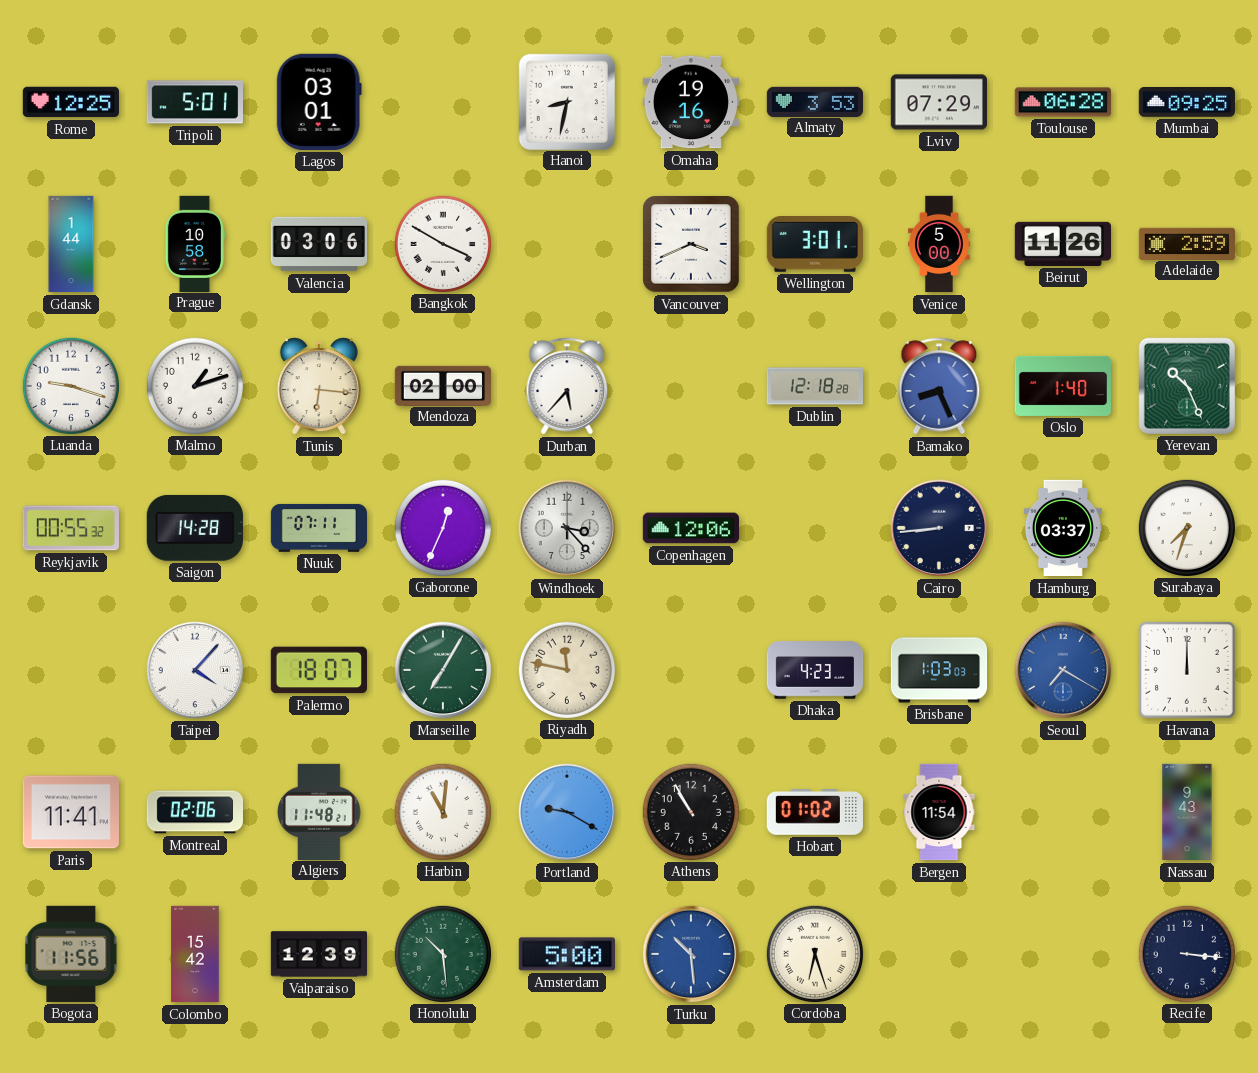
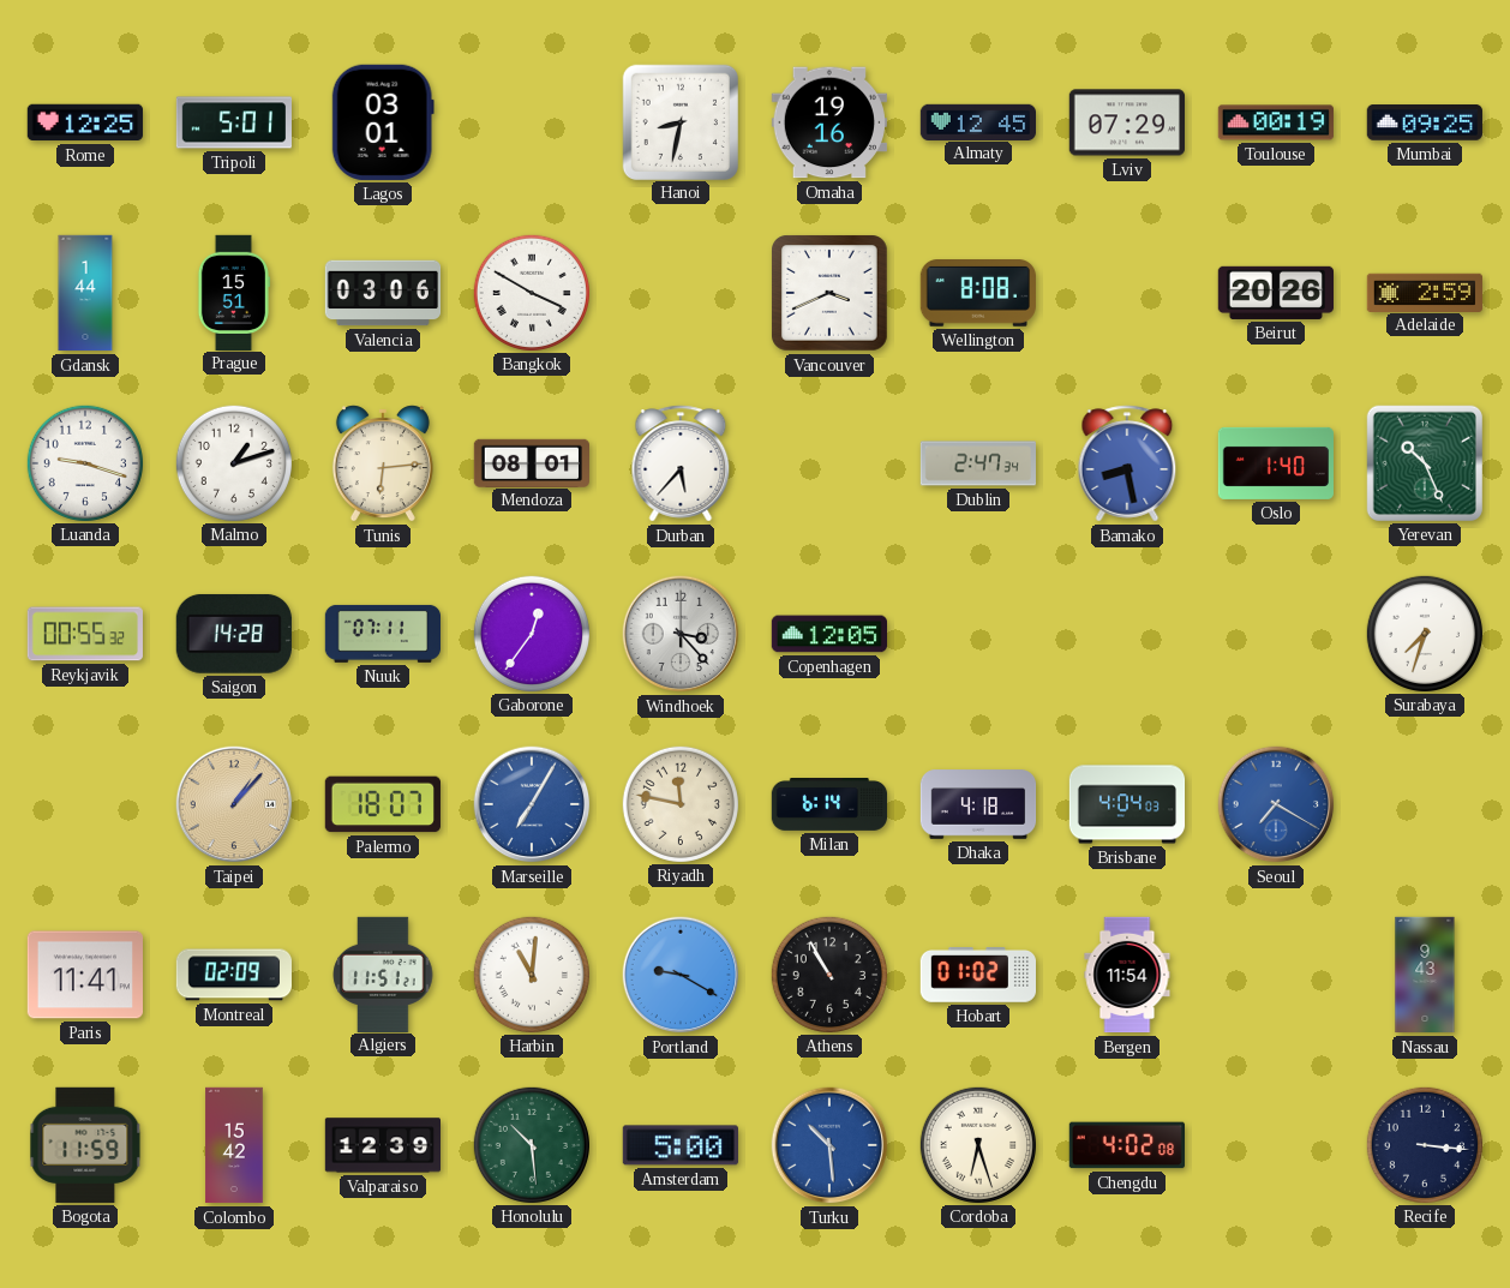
Almaty: 3:53 -> 12:45 (977, 121)
Toulouse: 06:28 -> 00:19 (1276, 122)
Prague: 10:58 -> 15:51 (233, 292)
Wellington: 3:01 -> 8:08 (978, 294)
Venice: 5:00 -> none (939, 244)
Beirut: 11:26 -> 20:26 (1275, 293)
Tunis: 6:16 -> 6:14 (383, 463)
Mendoza: 02:00 -> 08:01 (531, 462)
Dublin: 12:18 -> 2:47 (977, 463)
Bamako: 8:26 -> 8:28 (1127, 463)
Gaborone: 12:34 -> 12:36 (531, 633)
Copenhagen: 12:06 -> 12:05 (828, 634)
Cairo: 8:44 -> none (939, 528)
Hamburg: 03:37 -> none (1063, 528)
Taipei: 4:07 -> 1:07 (234, 804)
Taipei dial: white -> champagne (234, 804)
Marseille dial: green -> blue (532, 804)
Milan: none -> 6:14 (829, 805)
Dhaka: 4:23 -> 4:18 (978, 804)
Brisbane: 1:03 -> 4:04 (1127, 804)
Havana: 12:00 -> none (1187, 670)
Montreal: 02:06 -> 02:09 (233, 975)
Algiers: 11:48 -> 11:51 (383, 974)
Bogota: 11:56 -> 11:59 (85, 1145)
Chengdu: none -> 4:02 (1126, 1145)
